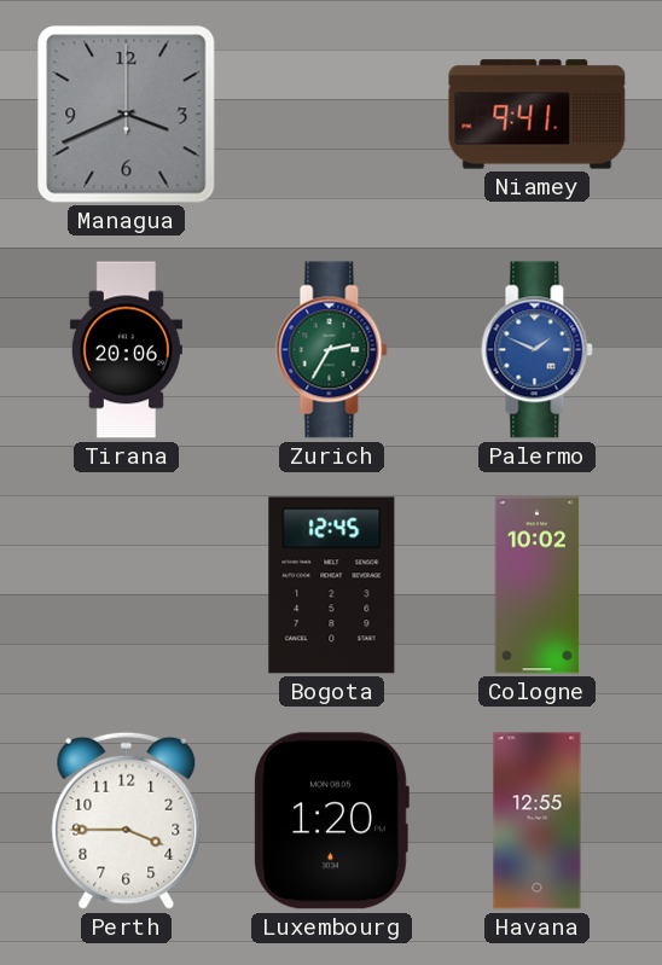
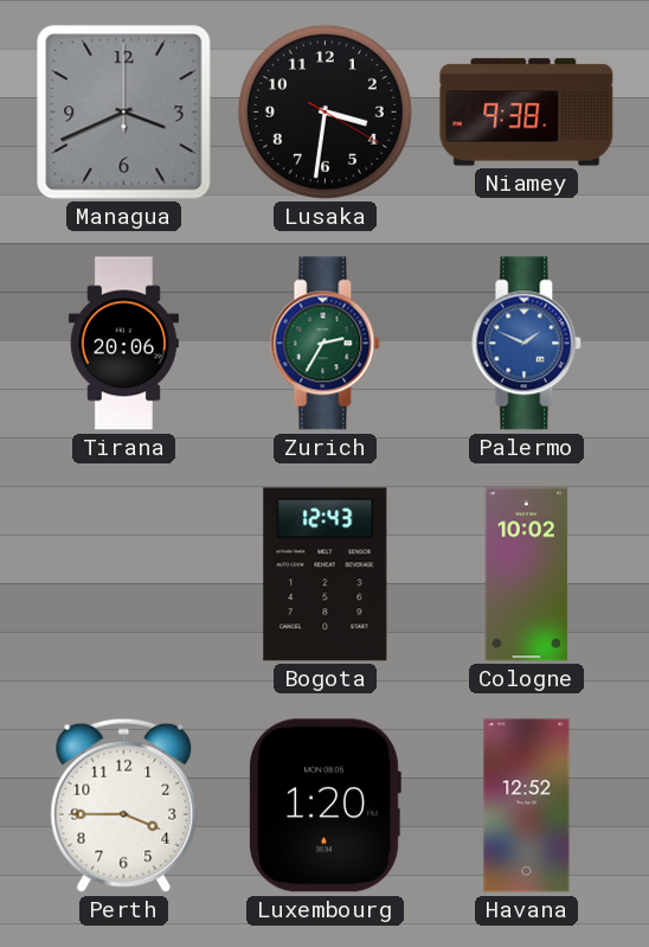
Lusaka: none -> 3:31 (324, 111)
Niamey: 9:41 -> 9:38 (527, 113)
Bogota: 12:45 -> 12:43 (326, 575)
Havana: 12:55 -> 12:52 (527, 806)
